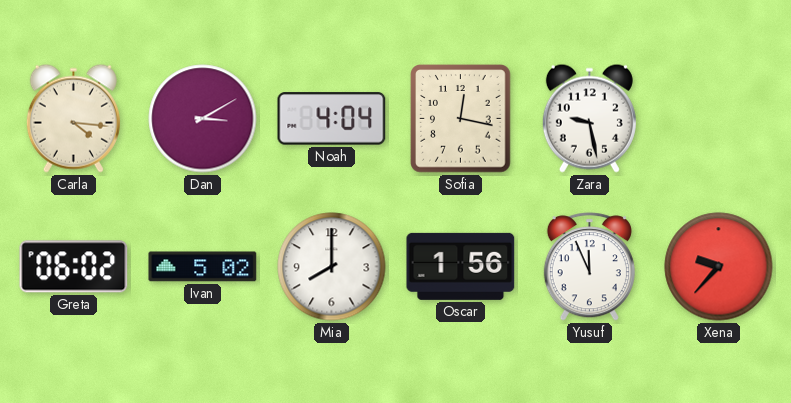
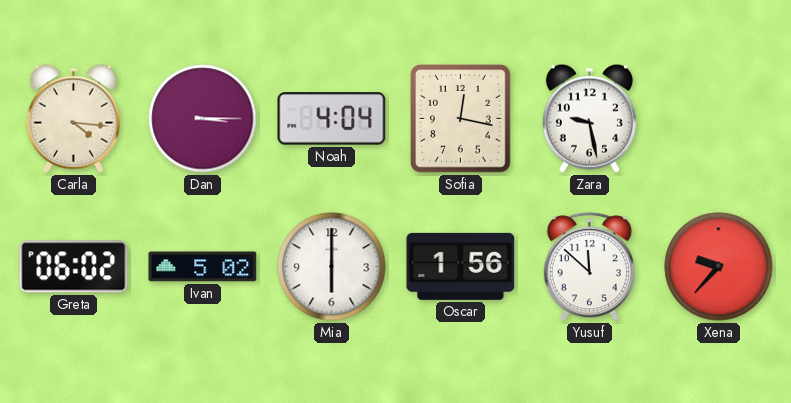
Dan: 3:10 -> 3:15 (203, 119)
Mia: 8:00 -> 6:00 (332, 267)
Yusuf: 11:56 -> 11:52 (589, 267)
